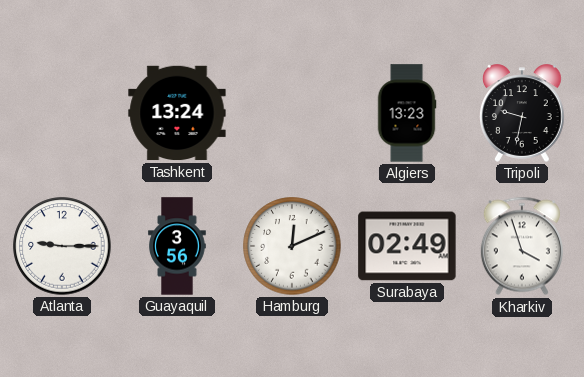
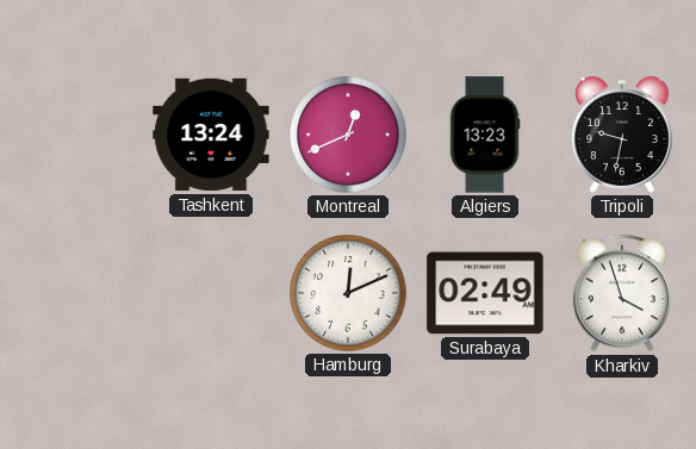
Montreal: none -> 12:41 (348, 135)
Atlanta: 9:15 -> none (62, 246)
Guayaquil: 3:56 -> none (177, 246)
